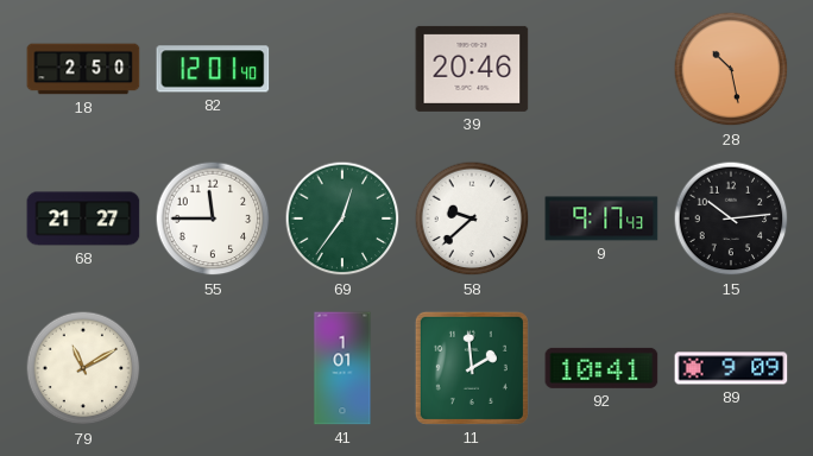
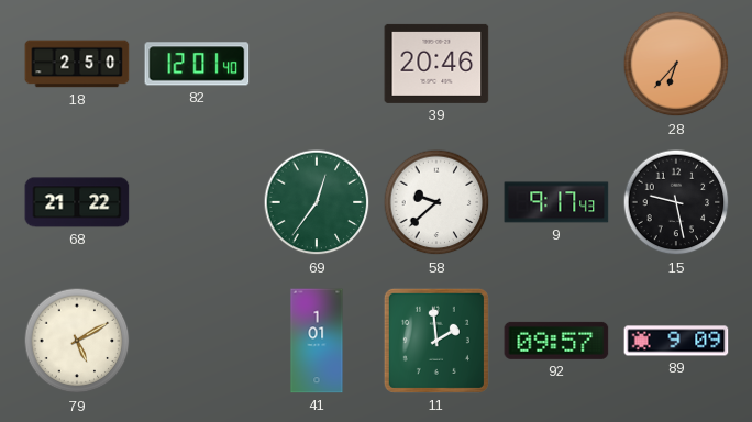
28: 10:28 -> 6:37 (676, 64)
68: 21:27 -> 21:22 (77, 202)
55: 11:45 -> none (213, 218)
15: 10:14 -> 9:28 (676, 202)
79: 11:10 -> 5:10 (77, 341)
92: 10:41 -> 09:57 (556, 341)
